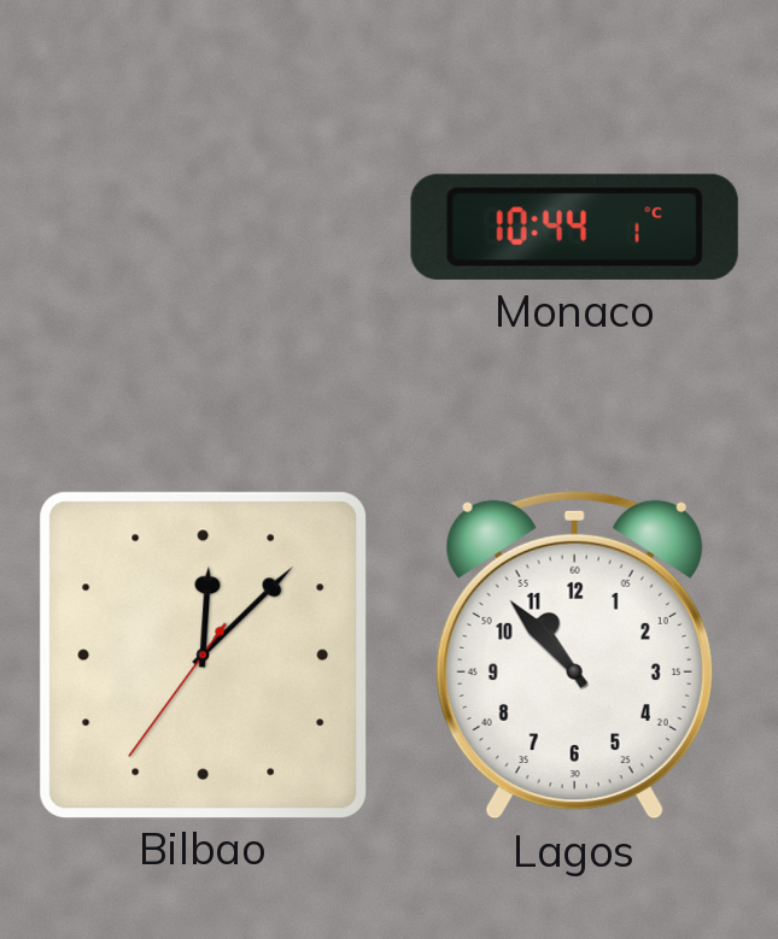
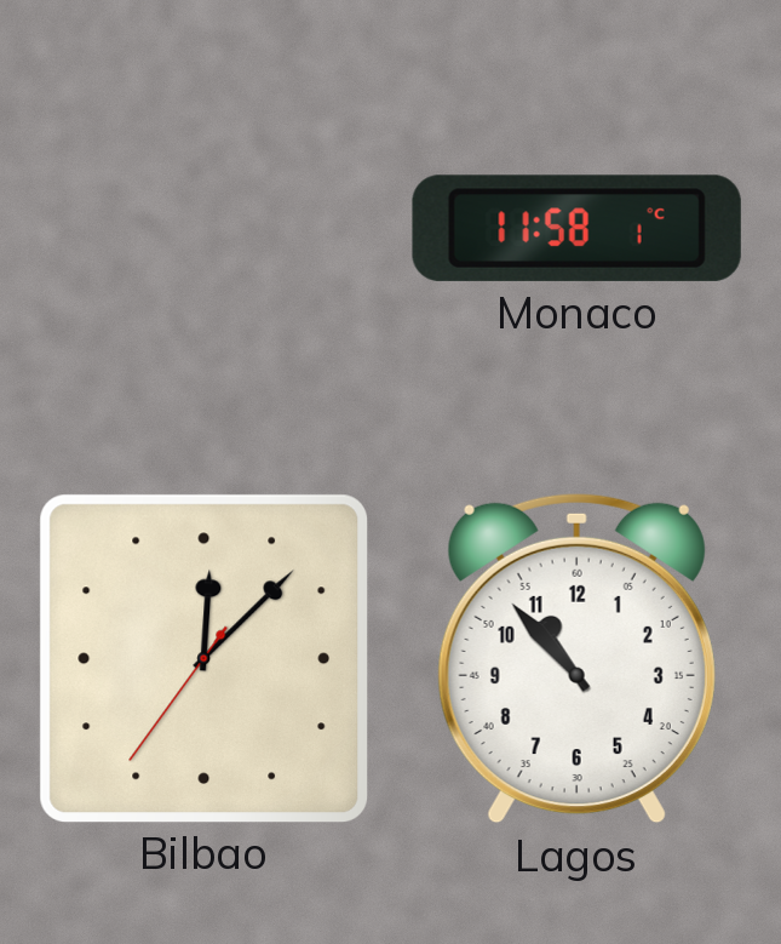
Monaco: 10:44 -> 11:58 (576, 228)
